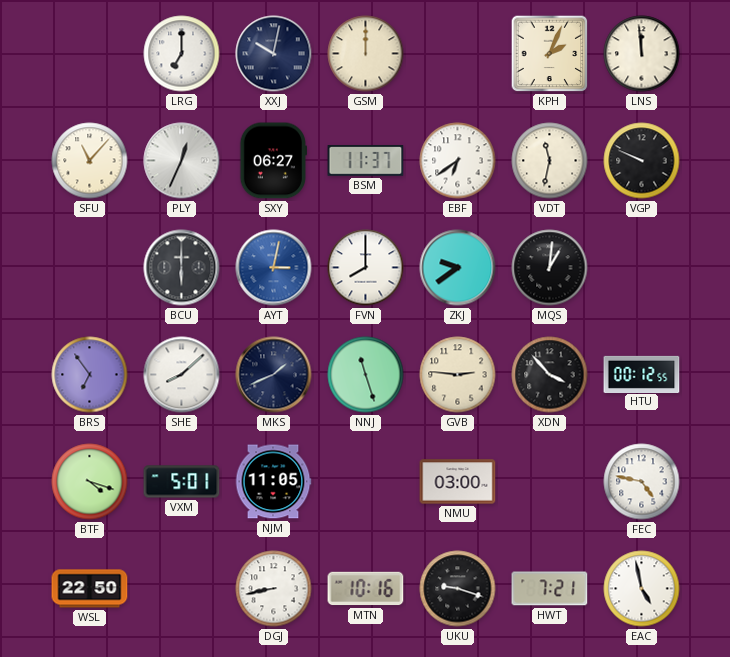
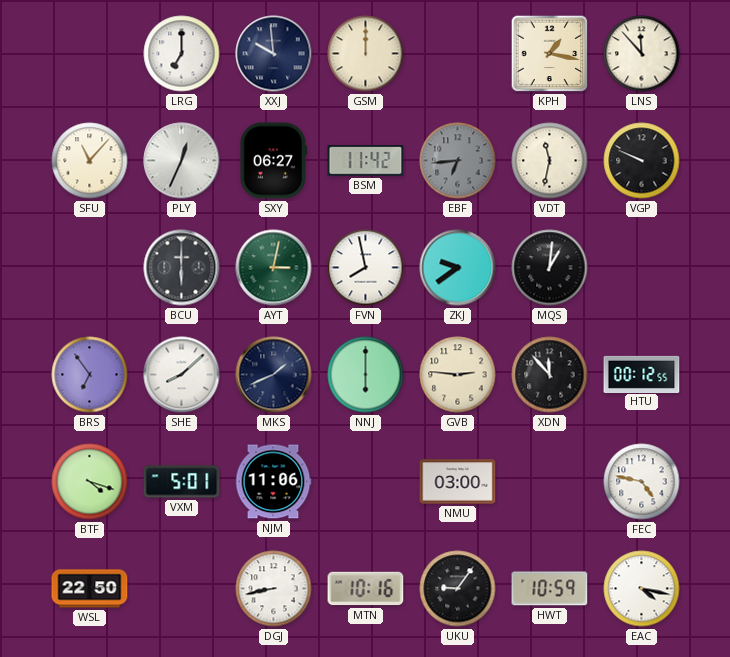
XXJ: 10:02 -> 9:59 (274, 54)
KPH: 2:04 -> 1:17 (550, 54)
LNS: 11:59 -> 11:53 (642, 54)
BSM: 11:37 -> 11:42 (366, 161)
EBF: 6:39 -> 6:44 (458, 161)
EBF dial: white -> grey (458, 161)
AYT dial: blue -> green (274, 268)
FVN: 8:00 -> 7:58 (366, 268)
NNJ: 11:27 -> 6:00 (366, 375)
XDN: 3:53 -> 11:53 (550, 375)
NJM: 11:05 -> 11:06 (273, 482)
UKU: 9:18 -> 9:06 (458, 589)
HWT: 7:21 -> 10:59 (550, 589)
EAC: 4:58 -> 4:17 (642, 589)
